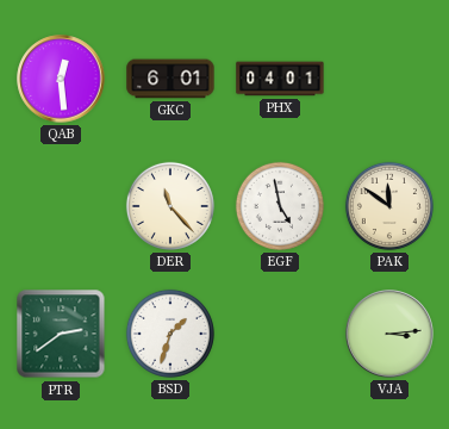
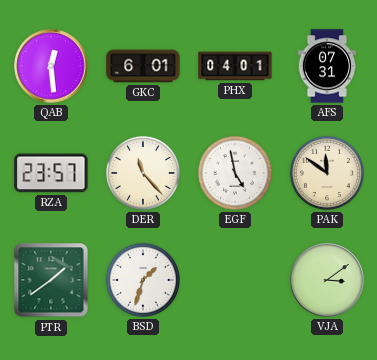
AFS: none -> 07:31 (326, 66)
RZA: none -> 23:57 (51, 173)
PTR: 2:39 -> 1:39 (51, 280)
VJA: 3:14 -> 3:09 (327, 280)
